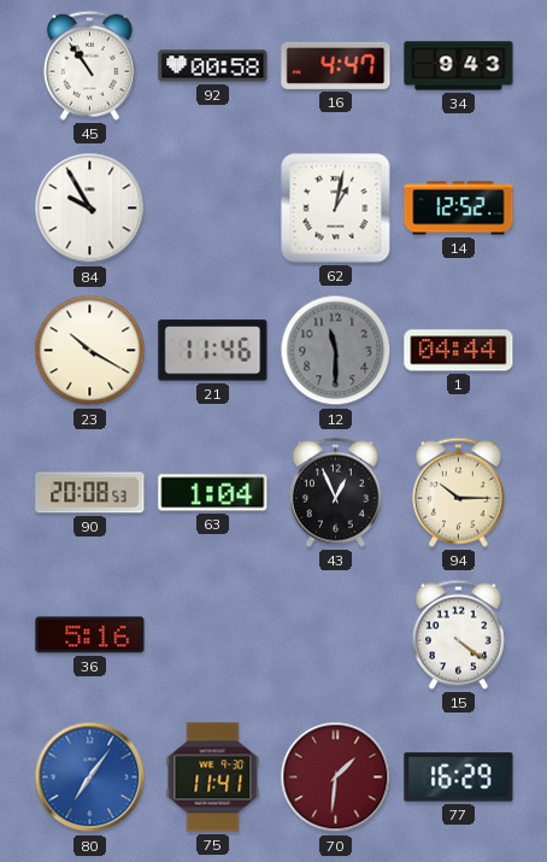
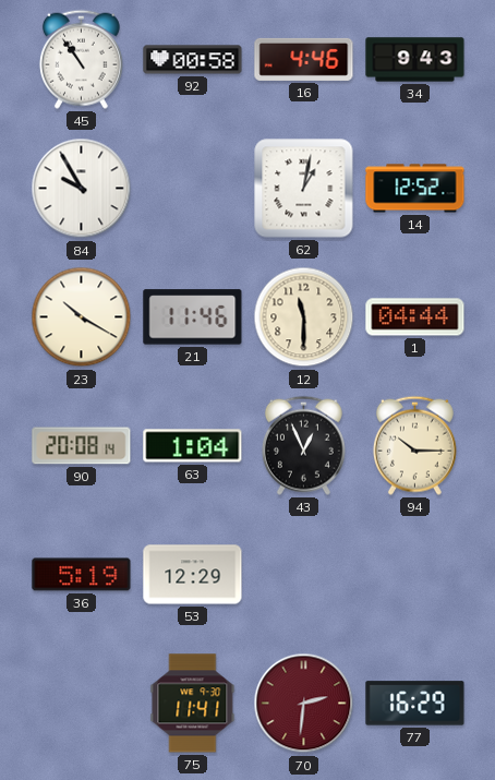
16: 4:47 -> 4:46 (304, 59)
12 dial: grey -> cream (304, 317)
90: 20:08:53 -> 20:08:14 (82, 446)
36: 5:16 -> 5:19 (82, 575)
53: none -> 12:29 (193, 575)
15: 4:21 -> none (458, 634)
80: 7:06 -> none (90, 778)
70: 1:31 -> 2:31 (304, 704)
